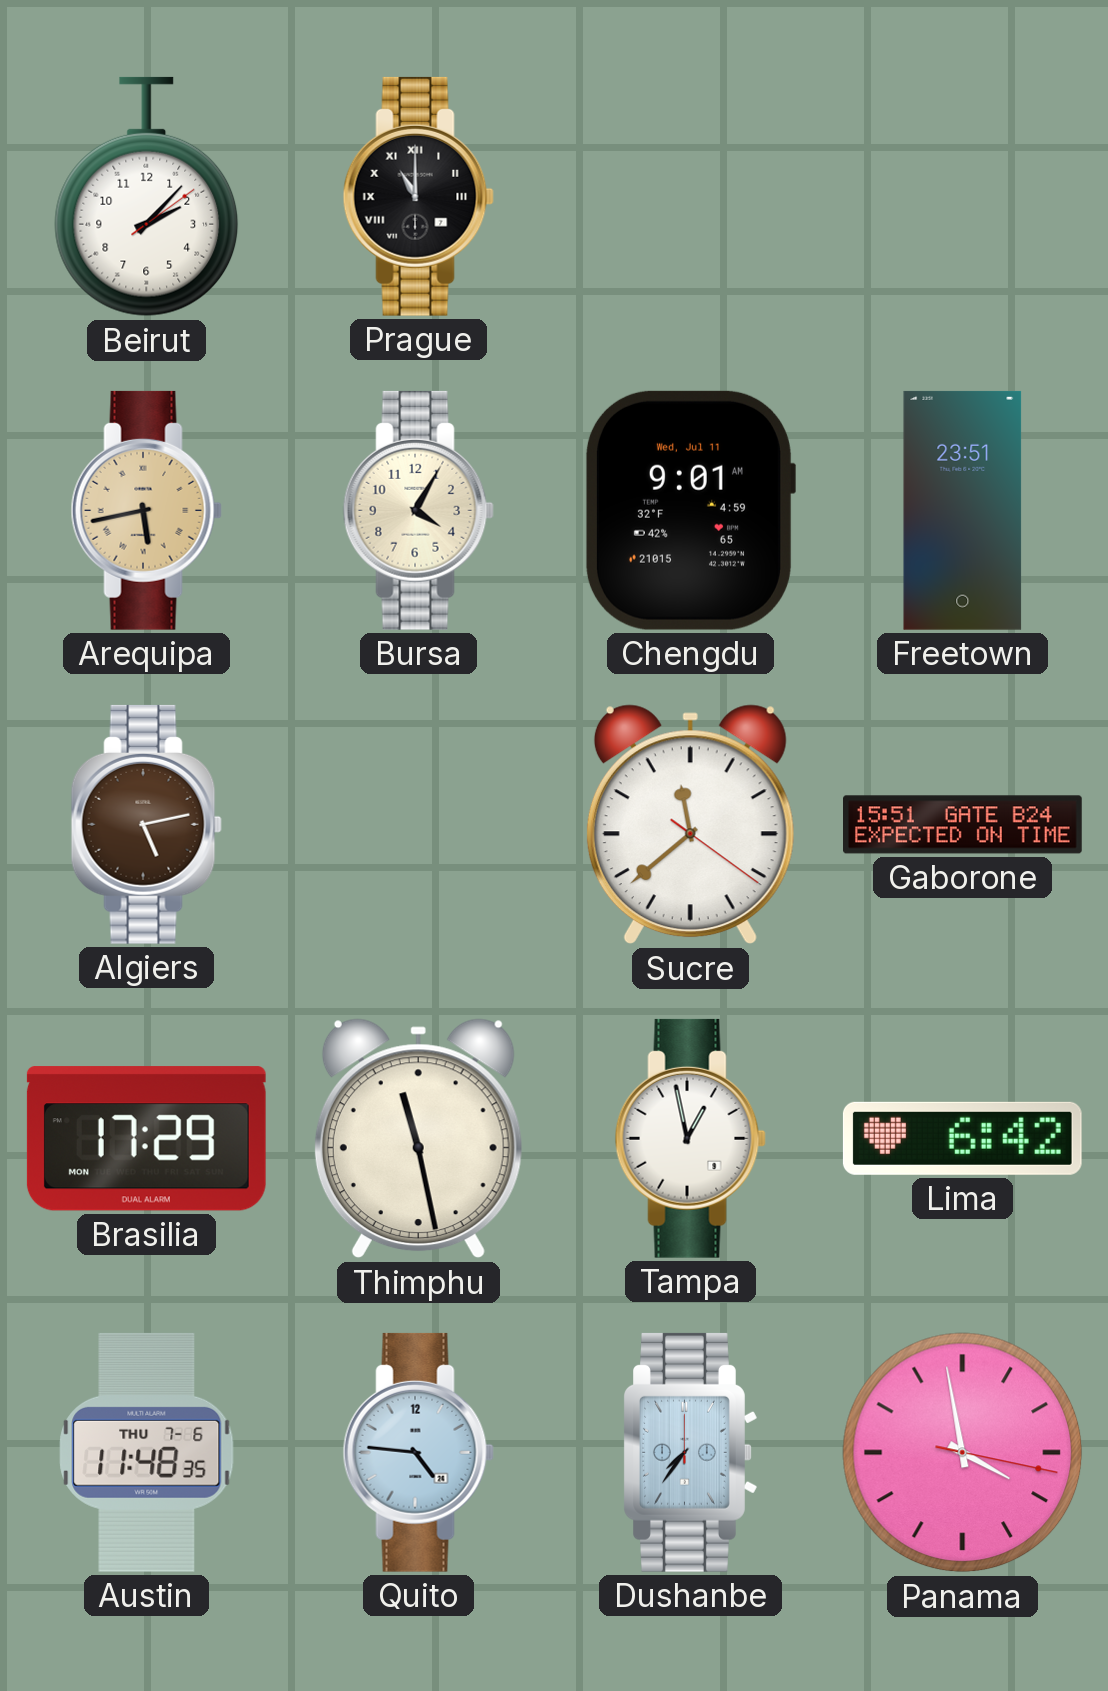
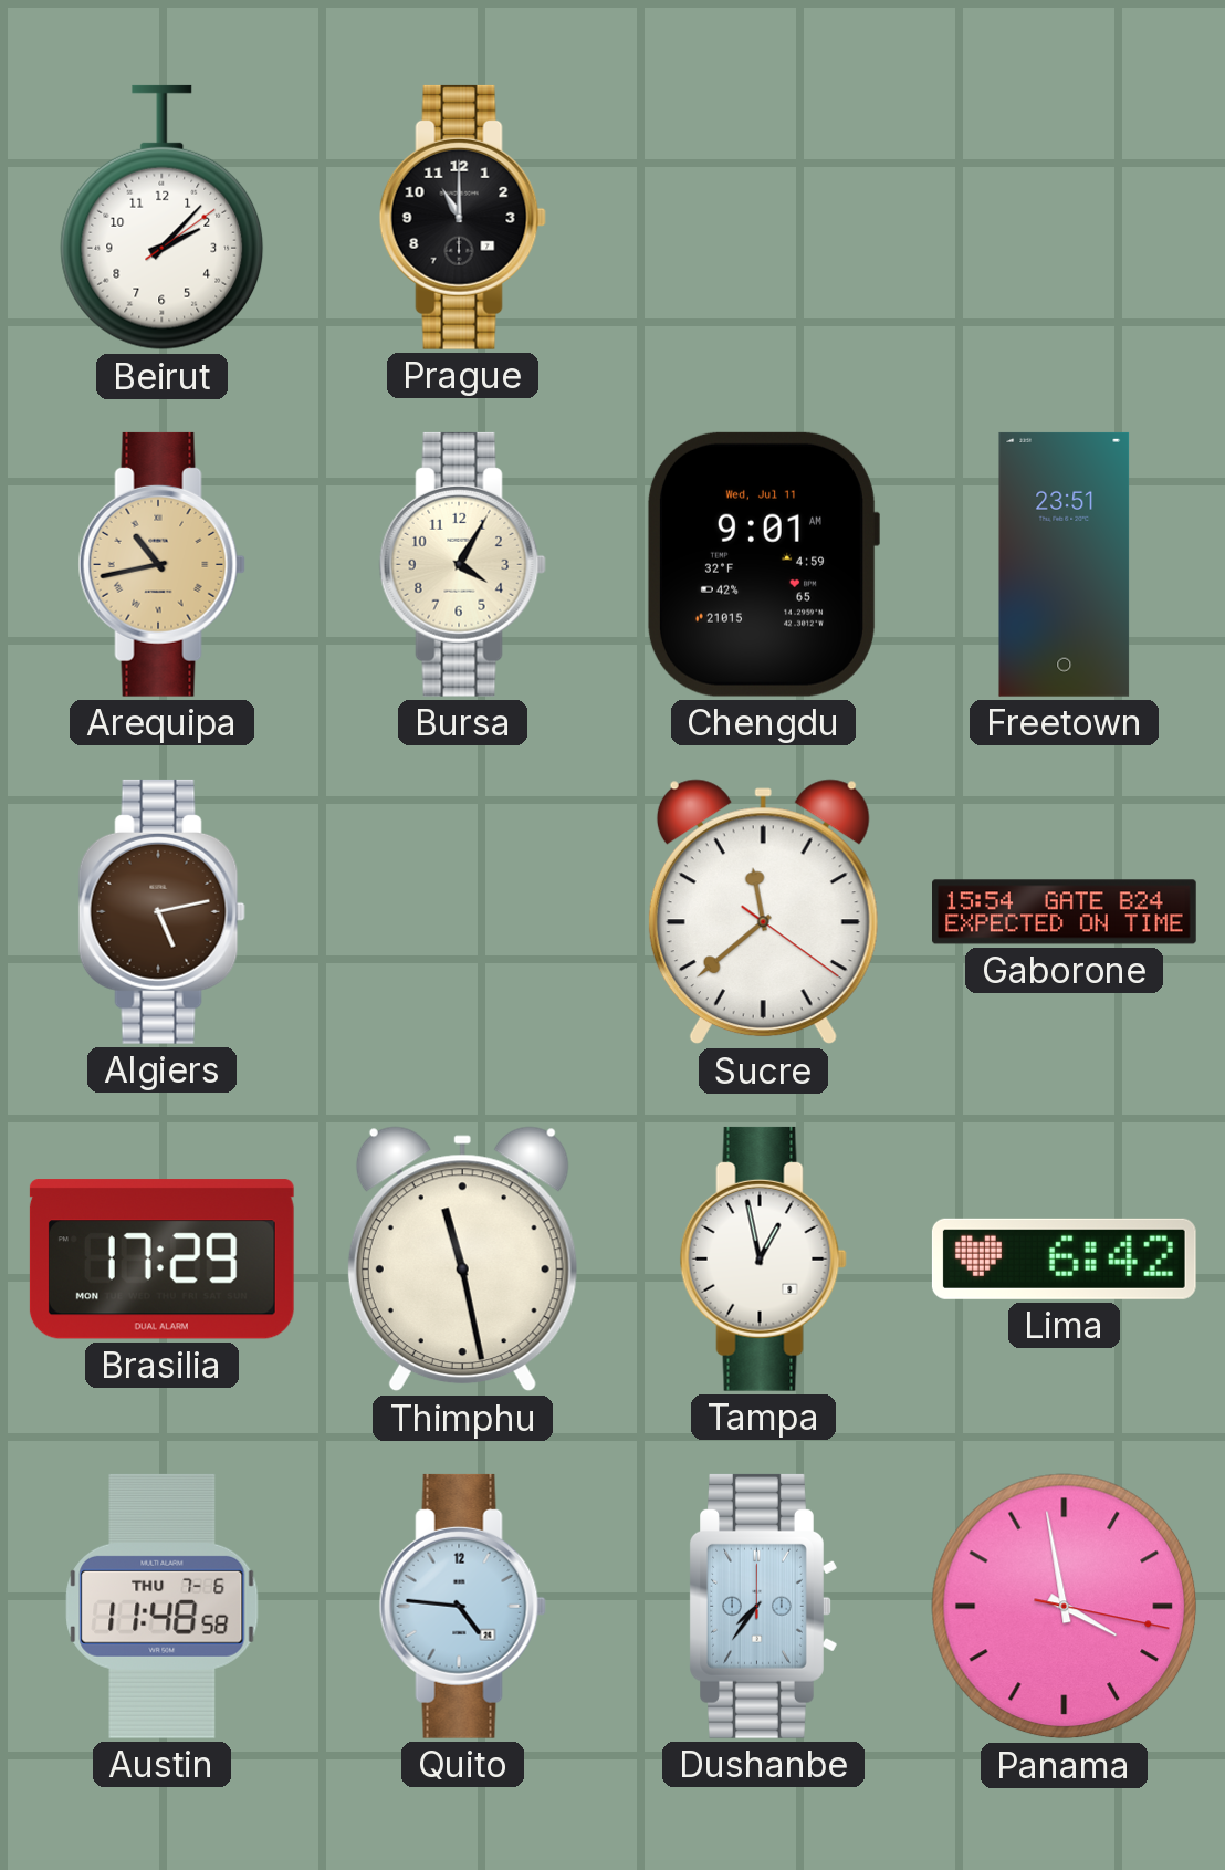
Prague numerals: Roman -> Arabic (462, 217)
Arequipa: 5:43 -> 10:43 (161, 564)
Gaborone: 15:51 -> 15:54 (1065, 912)
Austin: 11:48:35 -> 11:48:58 (163, 1606)
